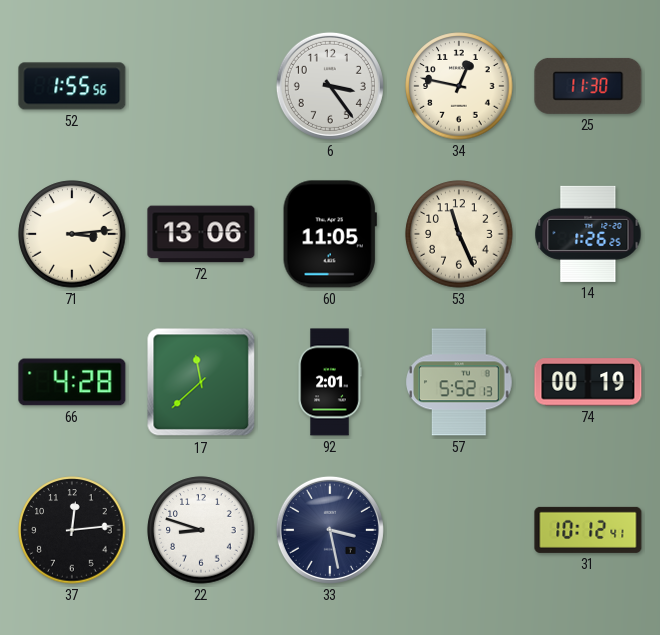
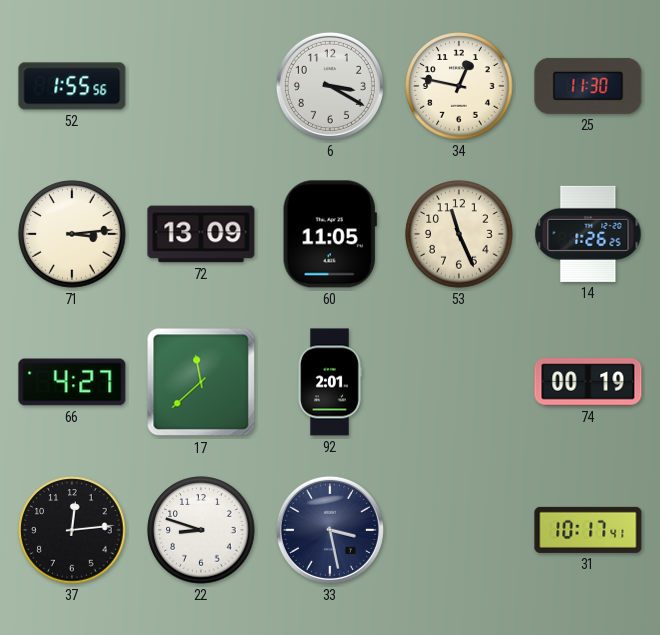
6: 3:24 -> 3:20 (330, 86)
72: 13:06 -> 13:09 (201, 234)
66: 4:28 -> 4:27 (72, 382)
57: 5:52 -> none (459, 382)
31: 10:12 -> 10:17 (588, 530)
